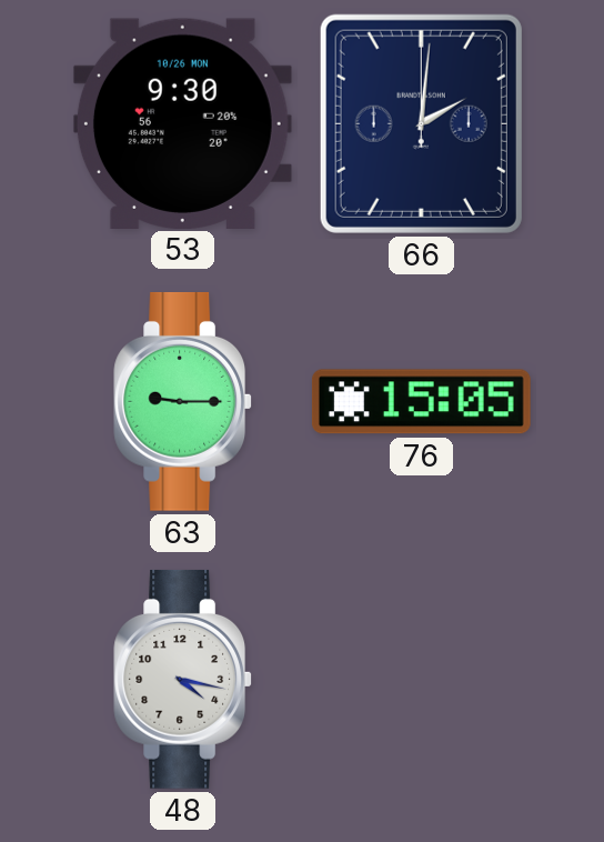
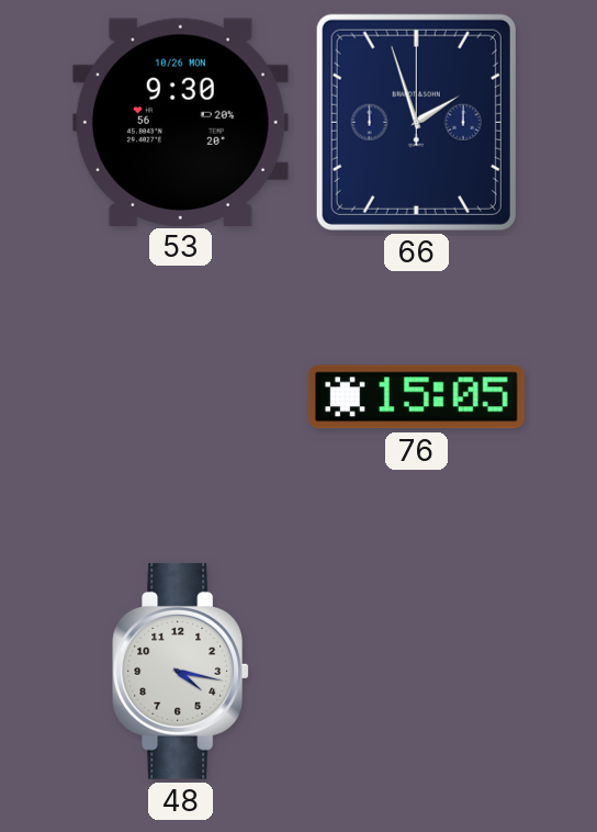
66: 2:01 -> 1:57 (416, 122)
63: 9:15 -> none (182, 401)
